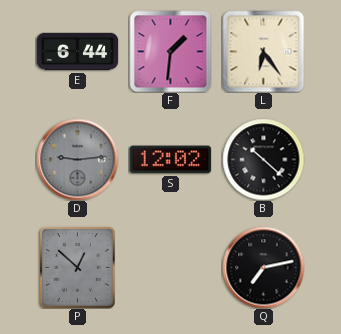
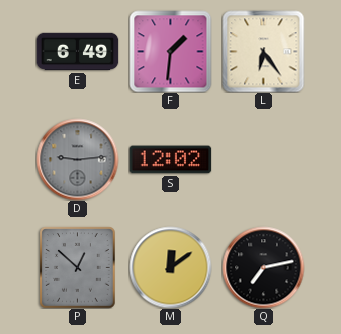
E: 6:44 -> 6:49 (77, 52)
B: 10:22 -> none (263, 159)
M: none -> 12:09 (170, 267)
